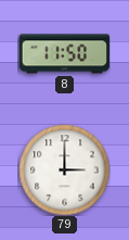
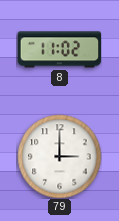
8: 11:50 -> 11:02 (59, 50)
